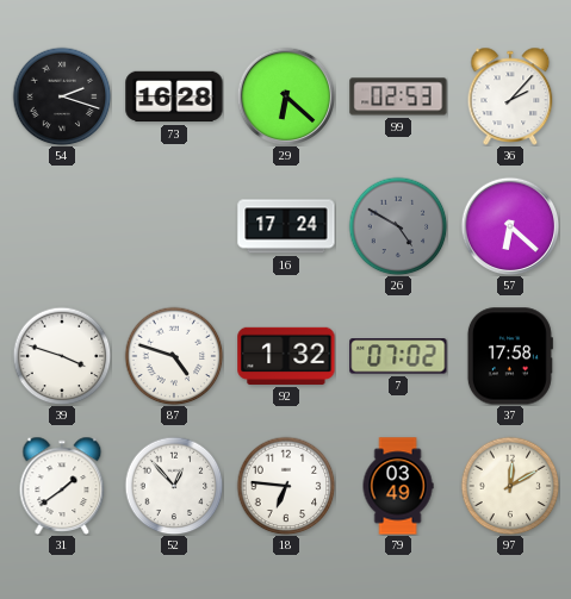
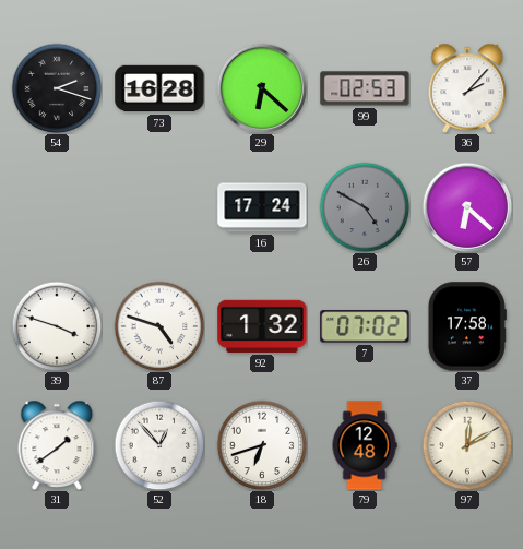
18: 6:46 -> 6:42 (262, 445)
79: 03:49 -> 12:48 (365, 445)
